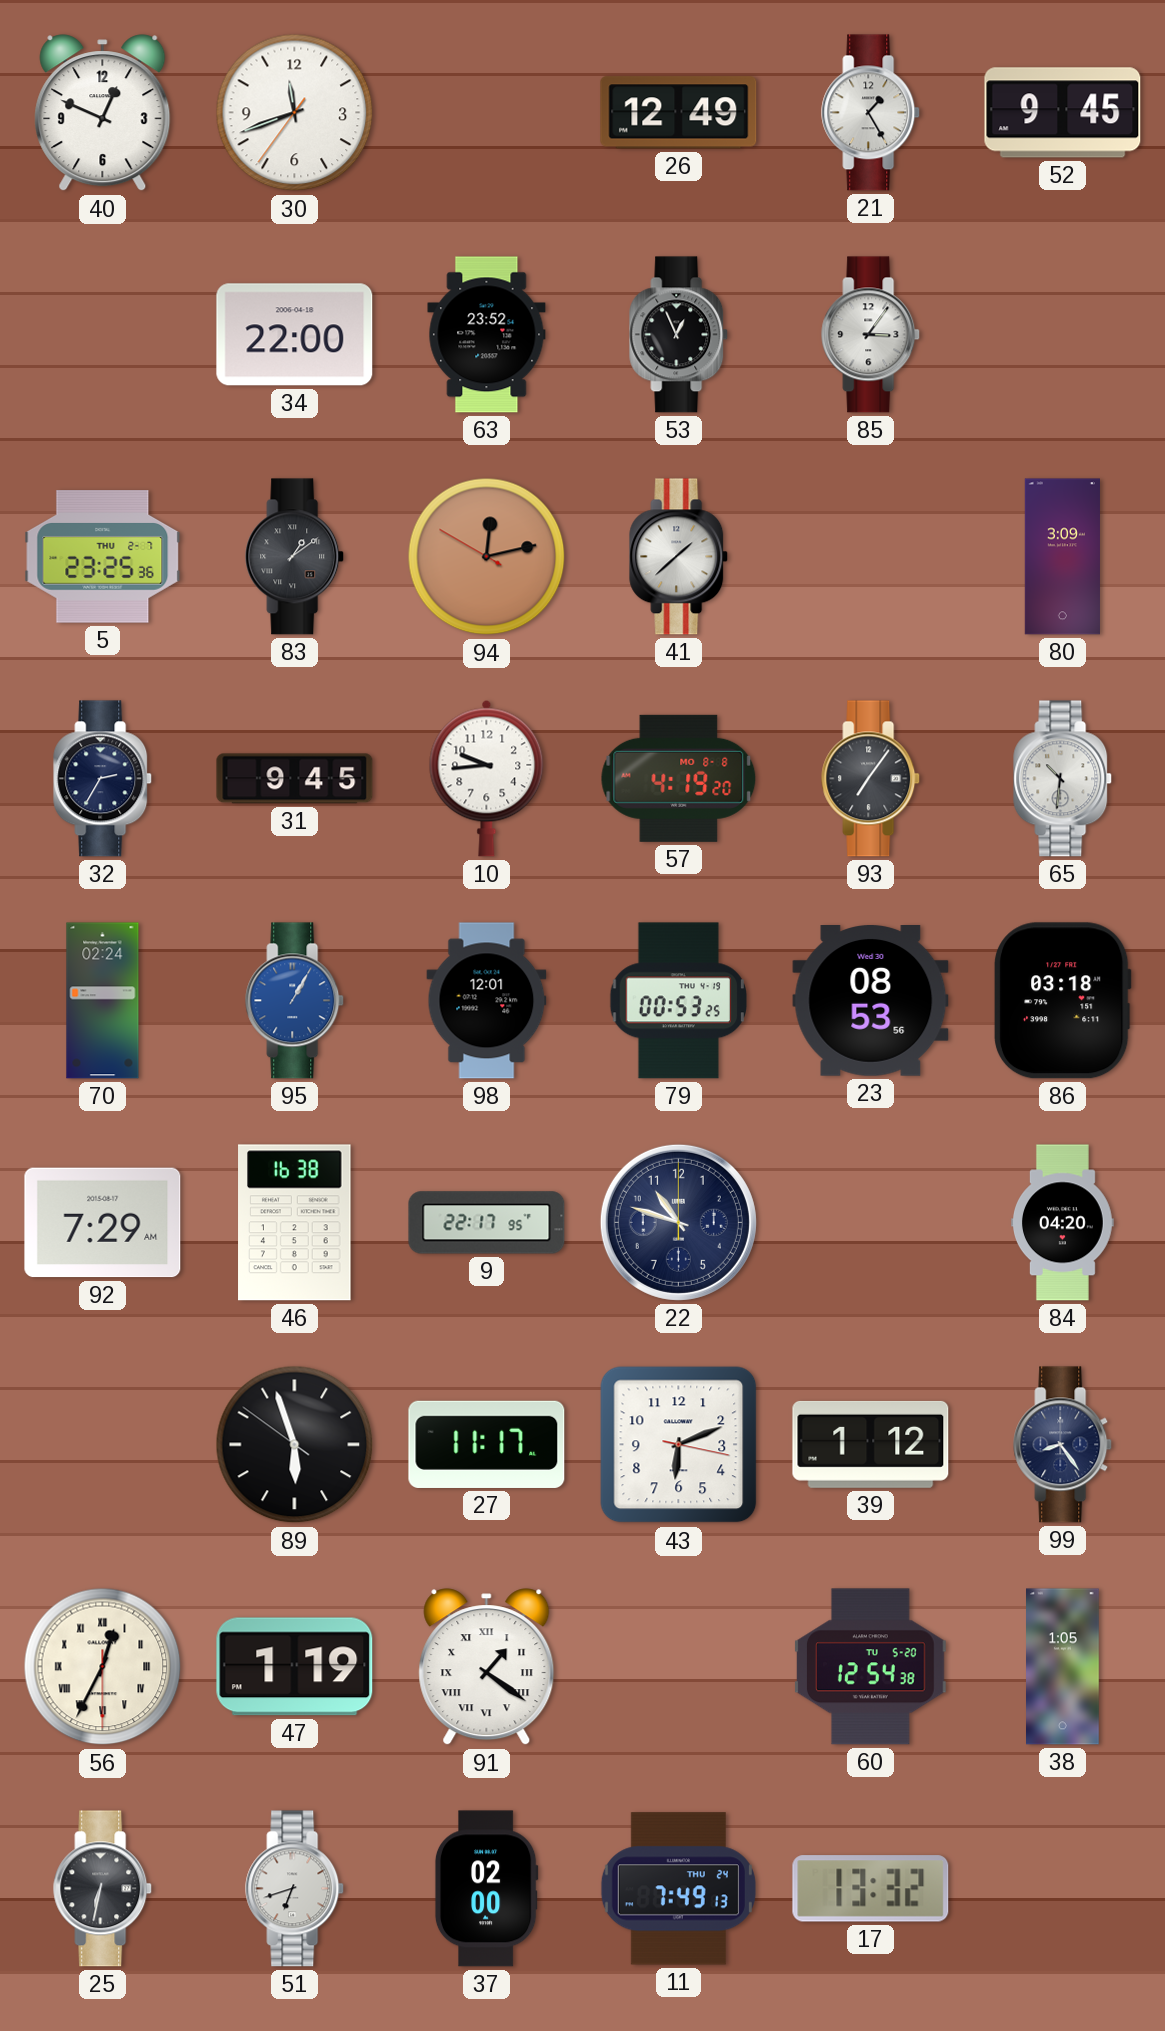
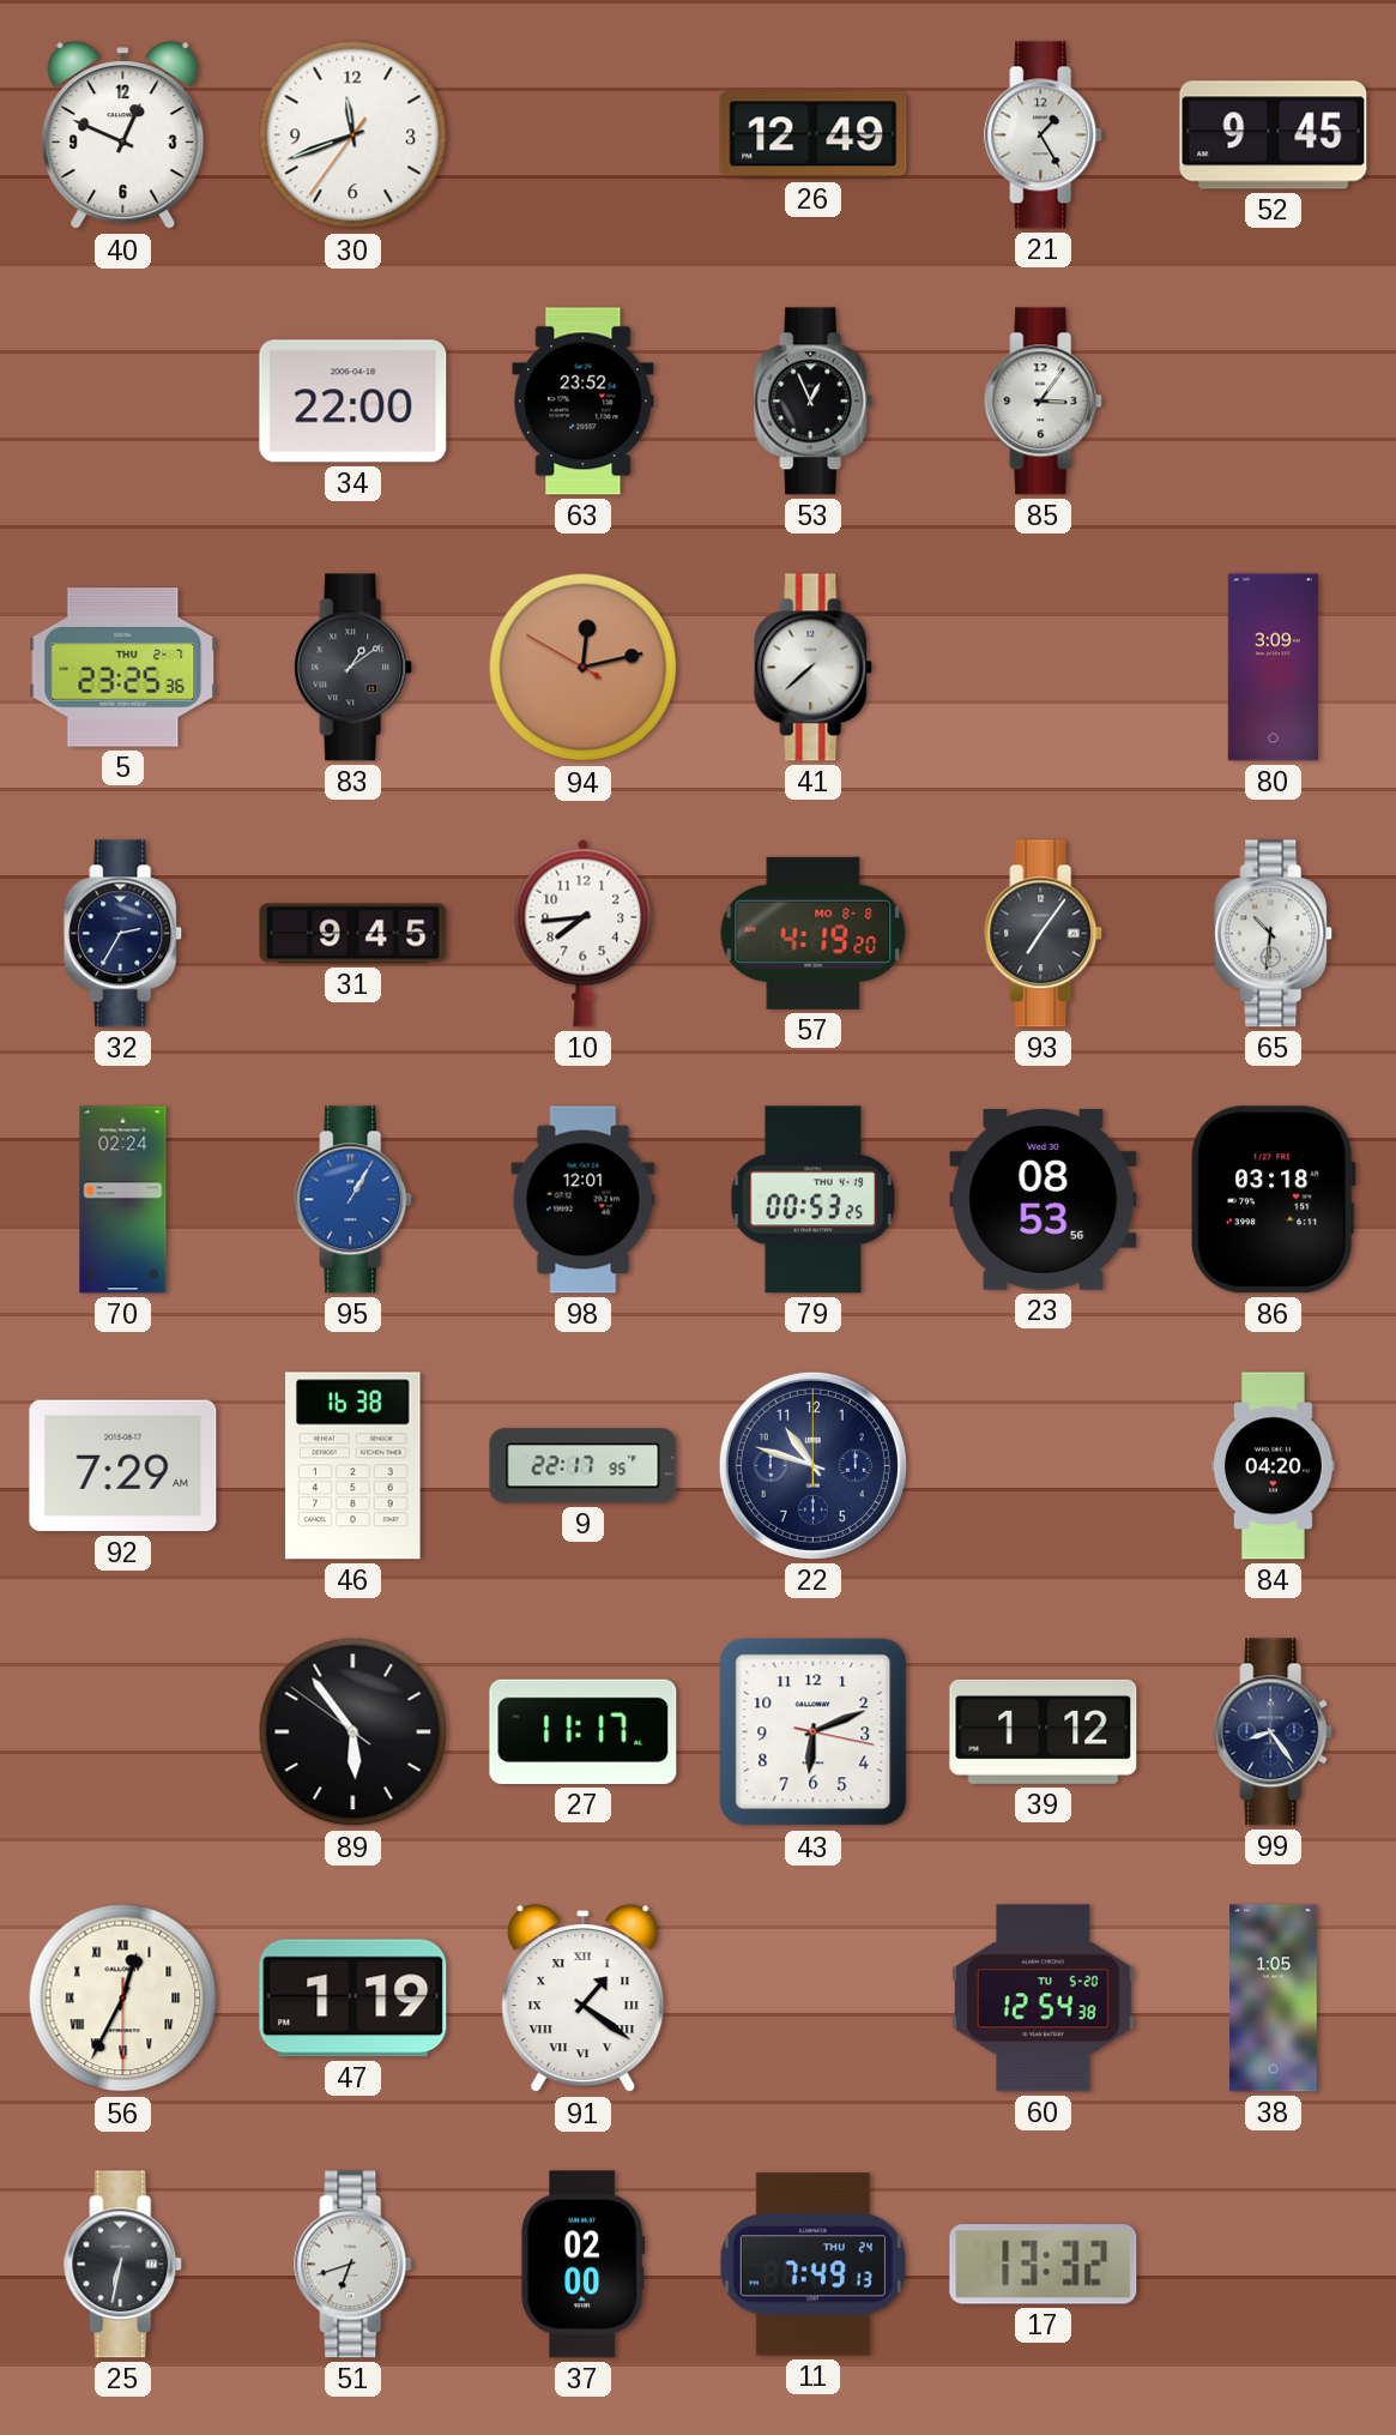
41: 1:38 -> 7:38 (814, 668)
10: 9:44 -> 7:44 (584, 933)
89: 5:56 -> 5:53 (353, 1732)
